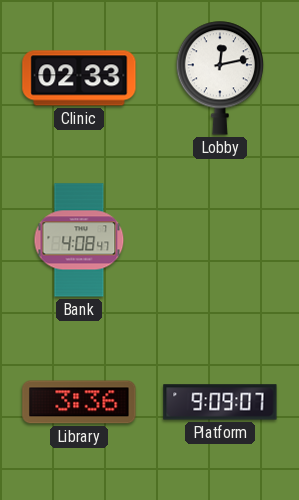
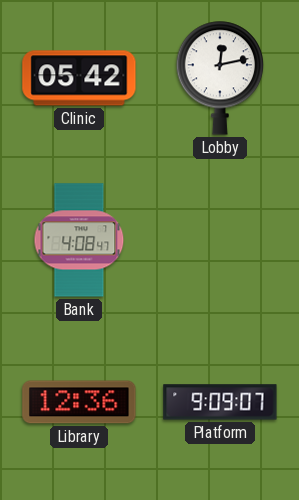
Clinic: 02:33 -> 05:42 (79, 78)
Library: 3:36 -> 12:36 (79, 402)
